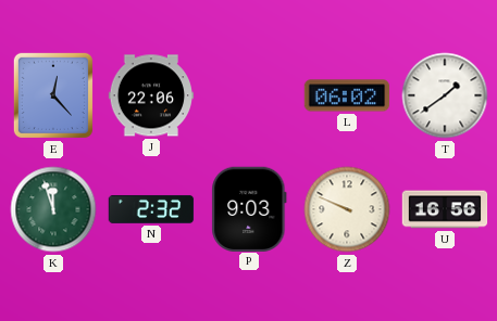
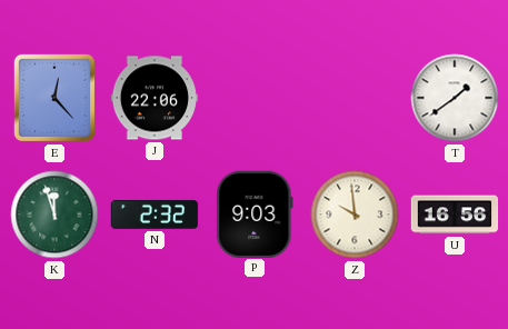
L: 06:02 -> none (347, 95)
Z: 9:49 -> 9:59 (355, 215)
